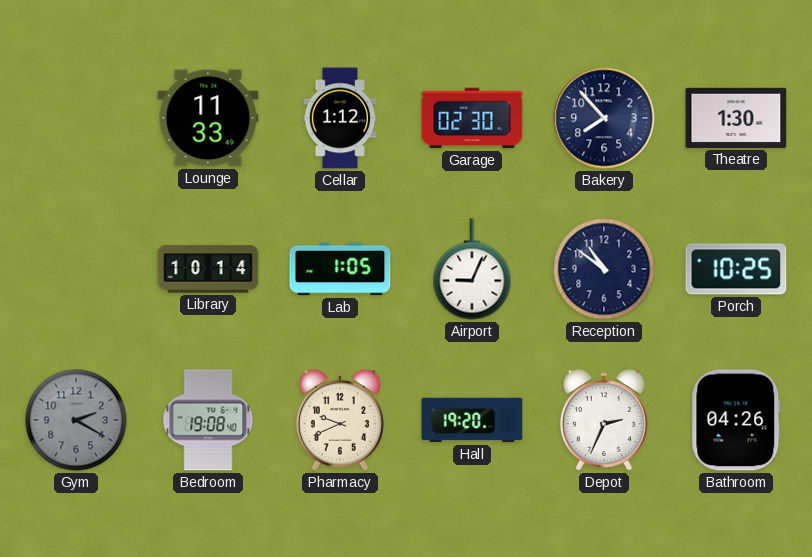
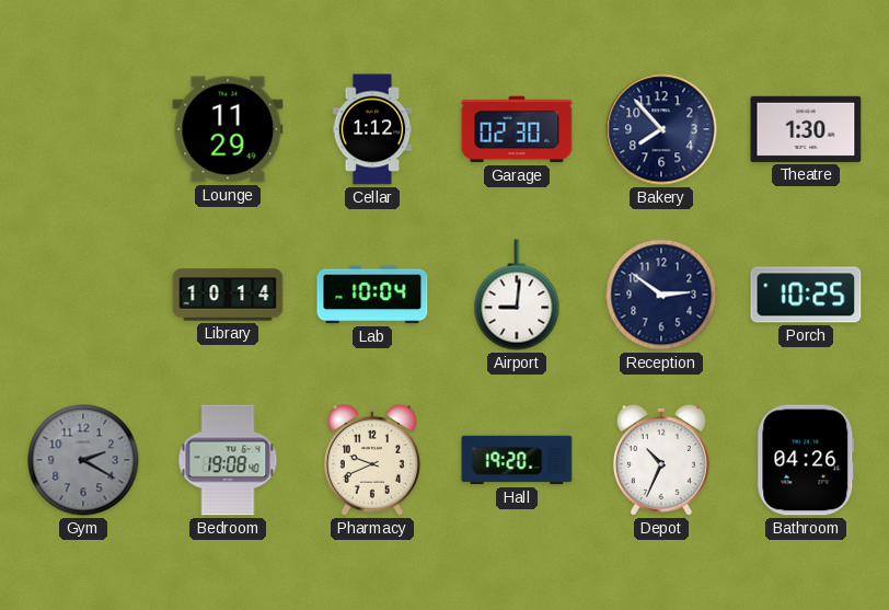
Lounge: 11:33 -> 11:29 (228, 129)
Lab: 1:05 -> 10:04 (372, 295)
Airport: 9:04 -> 9:01 (517, 295)
Reception: 10:51 -> 2:51 (661, 295)
Depot: 2:34 -> 10:34 (661, 460)
